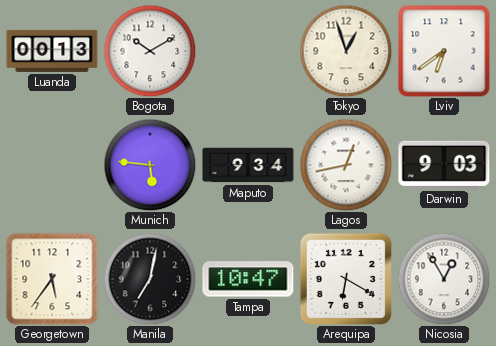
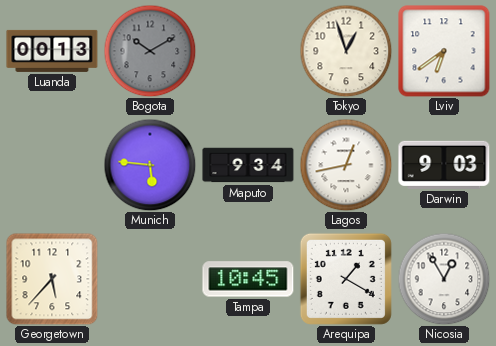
Bogota dial: white -> grey (150, 51)
Georgetown: 5:36 -> 5:37 (52, 279)
Manila: 7:02 -> none (150, 279)
Tampa: 10:47 -> 10:45 (248, 279)
Arequipa: 6:20 -> 1:20 (346, 279)
